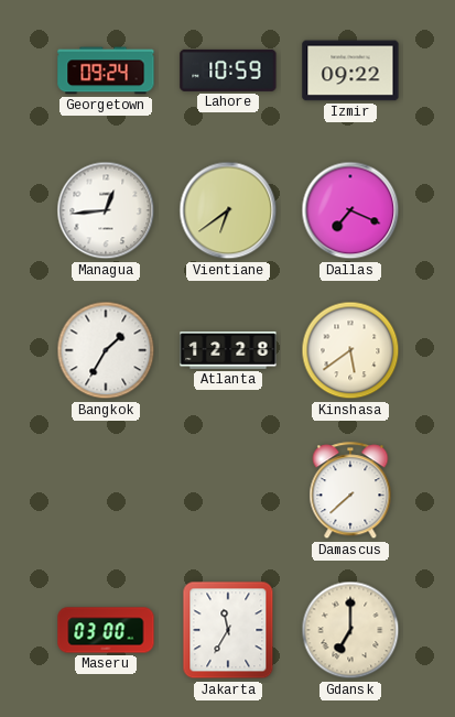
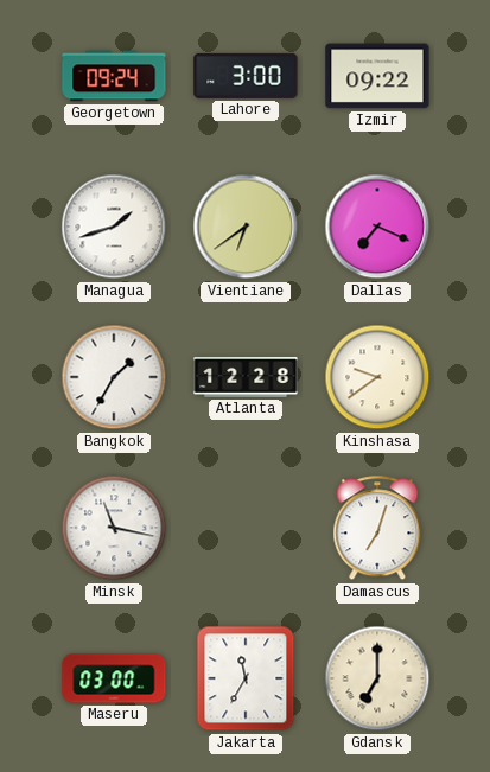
Lahore: 10:59 -> 3:00 (246, 76)
Managua: 12:44 -> 1:42 (114, 227)
Kinshasa: 5:39 -> 9:39 (377, 377)
Minsk: none -> 11:17 (114, 528)
Damascus: 7:38 -> 7:03 (377, 529)
